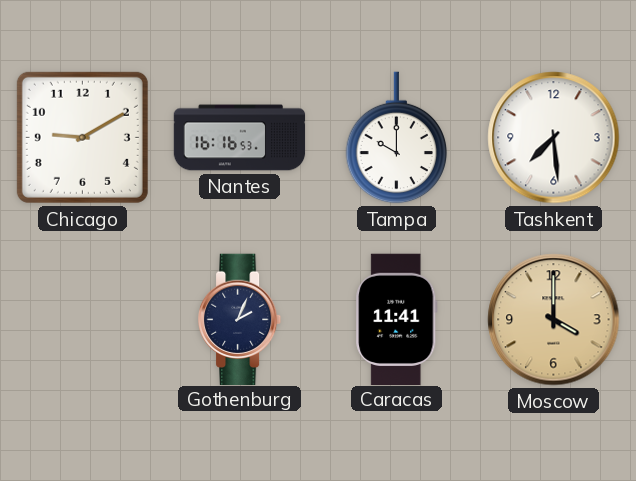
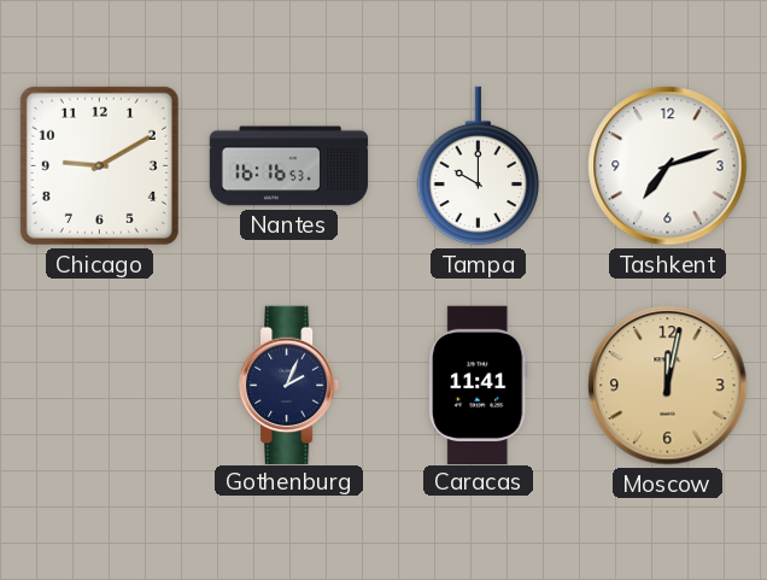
Tashkent: 7:29 -> 7:12 (668, 166)
Moscow: 4:00 -> 12:02 (668, 386)
